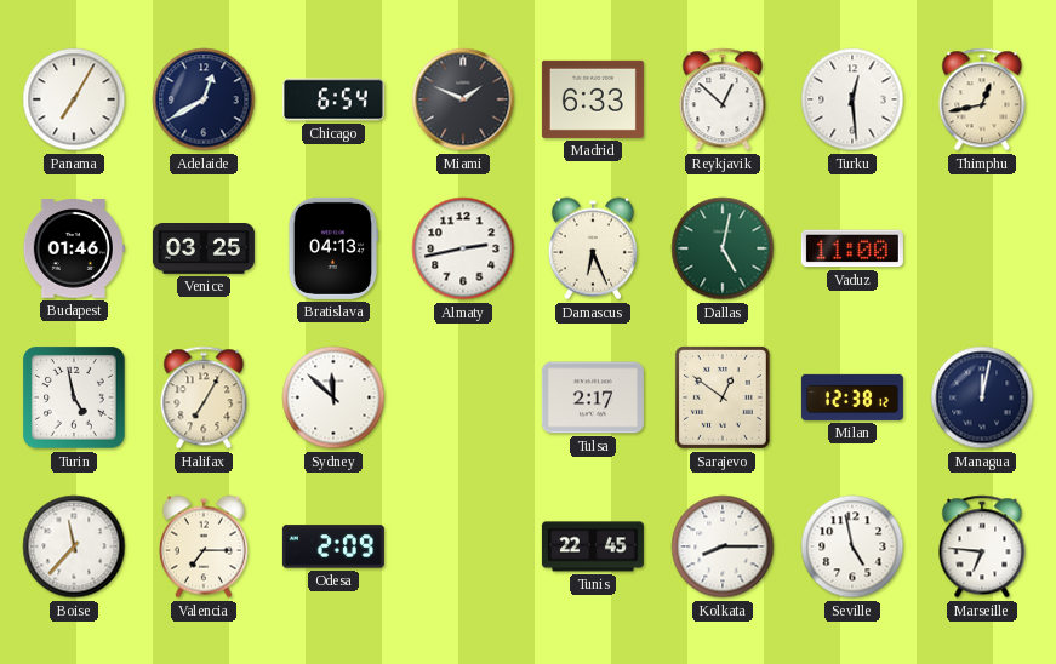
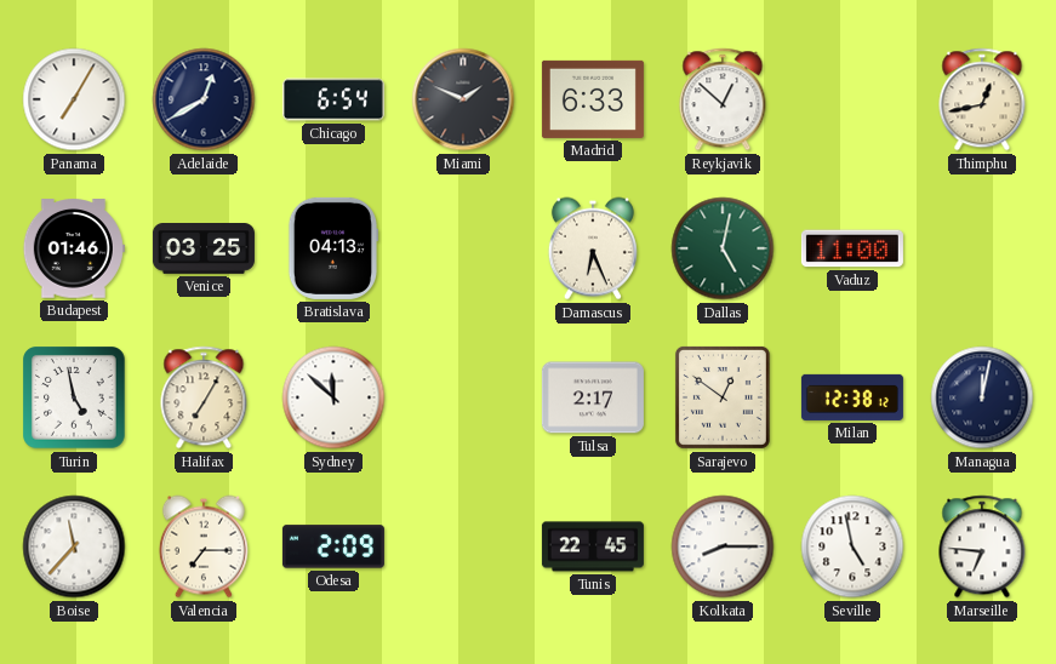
Turku: 12:29 -> none (852, 99)
Almaty: 2:43 -> none (463, 248)
